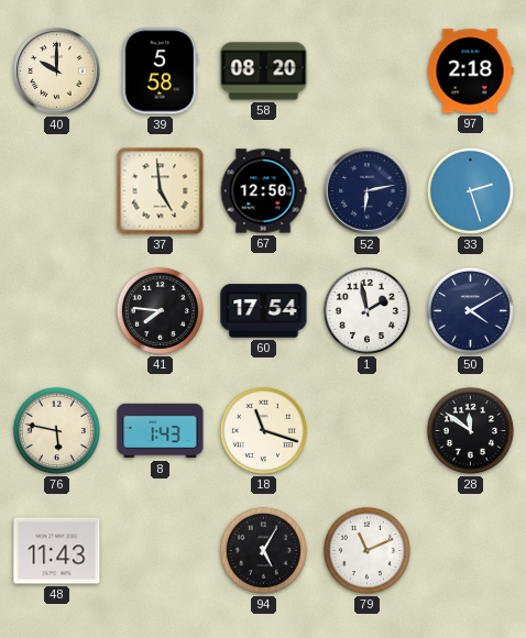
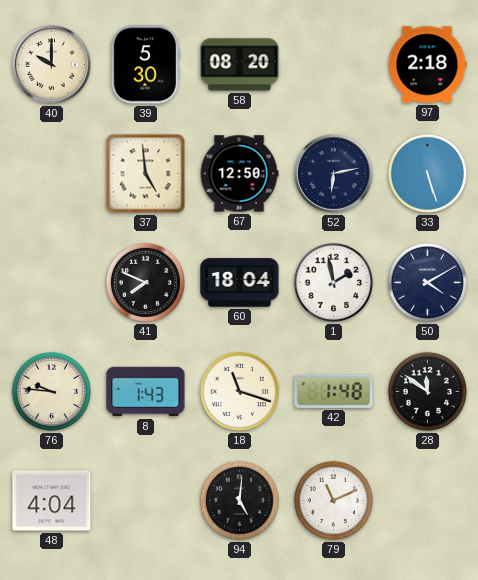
39: 5:58 -> 5:30 (145, 65)
33: 2:27 -> 5:27 (427, 173)
41: 7:46 -> 7:49 (145, 282)
60: 17:54 -> 18:04 (240, 283)
76: 5:47 -> 9:46 (51, 391)
42: none -> 1:48 (334, 391)
48: 11:43 -> 4:04 (52, 501)
94: 5:05 -> 5:01 (239, 500)
